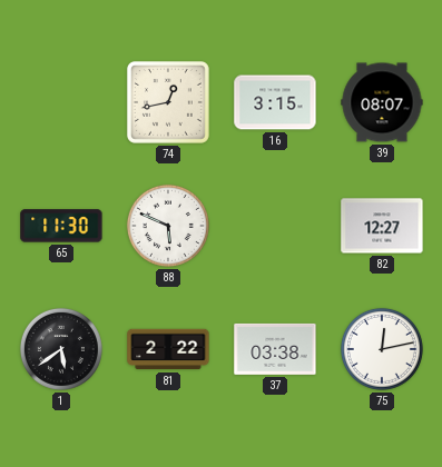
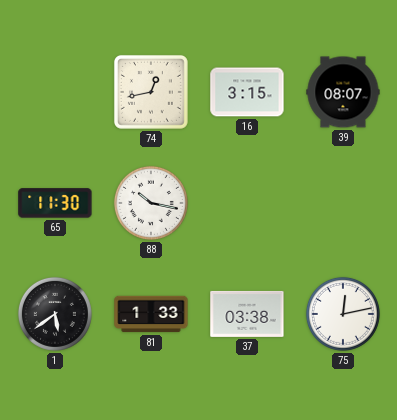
88: 5:49 -> 10:17 (151, 203)
82: 12:27 -> none (382, 226)
81: 2:22 -> 1:33 (151, 314)
